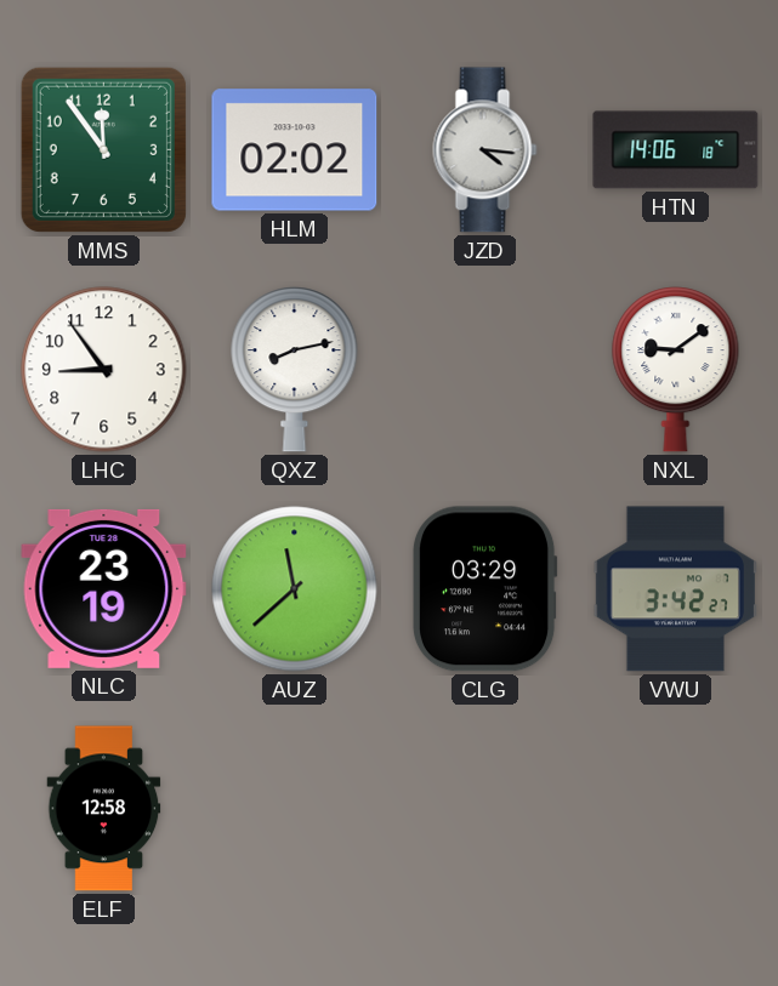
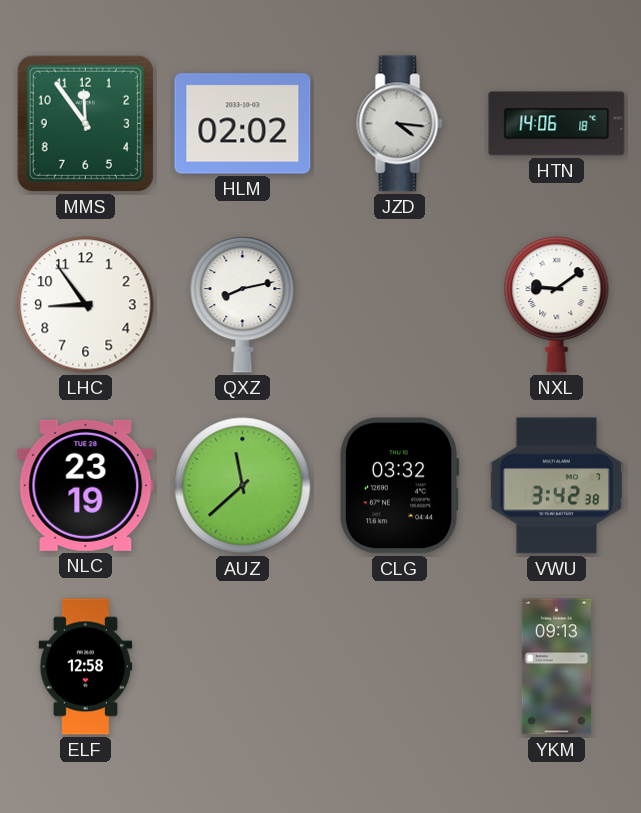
CLG: 03:29 -> 03:32 (399, 486)
VWU: 3:42:27 -> 3:42:38 (556, 486)
YKM: none -> 09:13 (557, 667)
